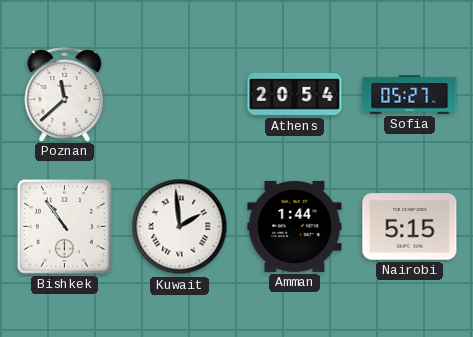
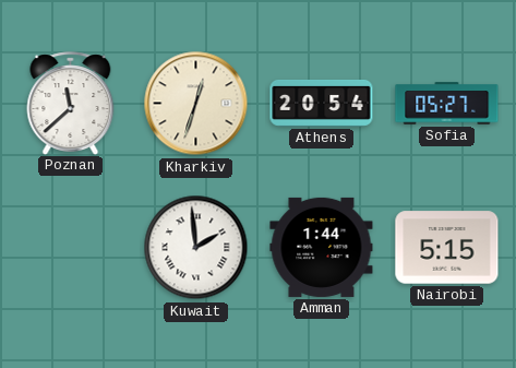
Kharkiv: none -> 12:33 (196, 104)
Bishkek: 10:54 -> none (64, 226)
